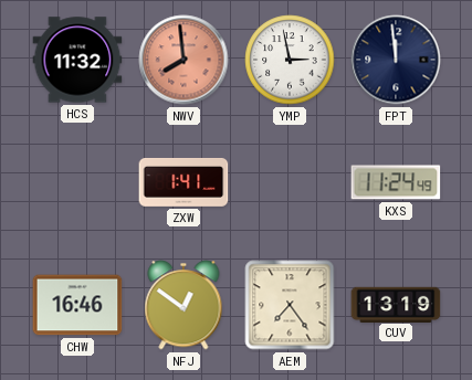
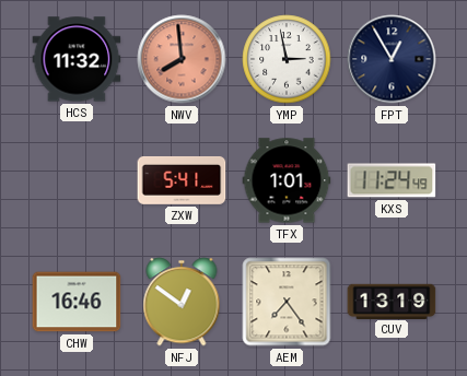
FPT: 11:59 -> 12:55 (392, 59)
ZXW: 1:41 -> 5:41 (182, 180)
TFX: none -> 1:01 (287, 180)
